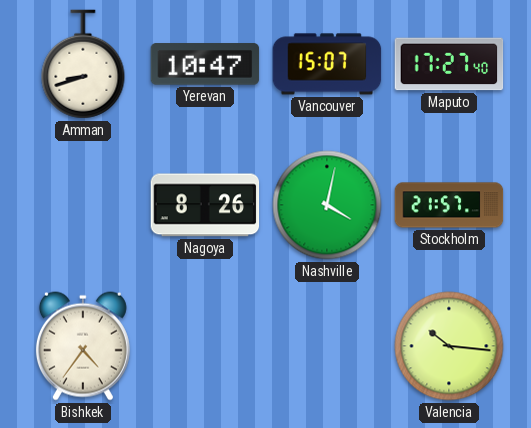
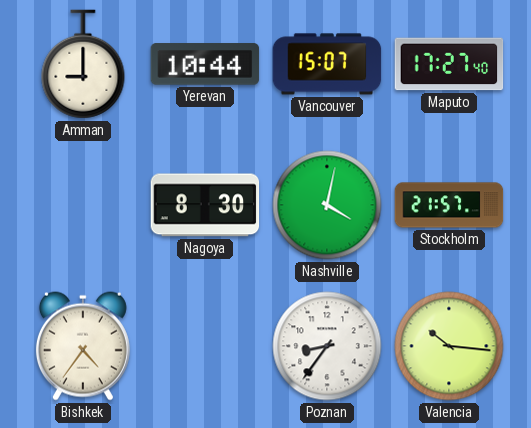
Amman: 8:42 -> 9:00 (83, 64)
Yerevan: 10:47 -> 10:44 (205, 64)
Nagoya: 8:26 -> 8:30 (205, 205)
Poznan: none -> 8:36 (327, 346)
